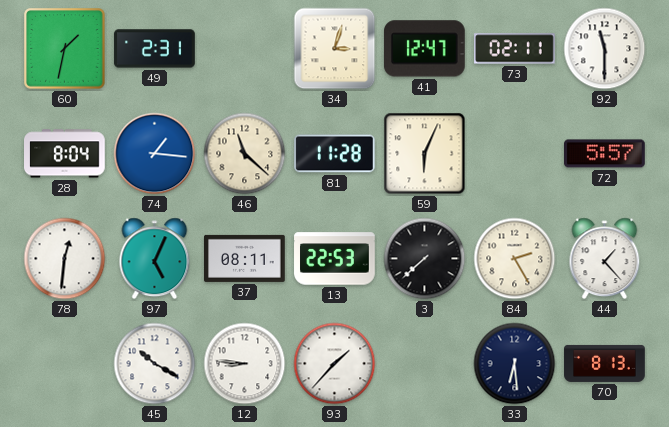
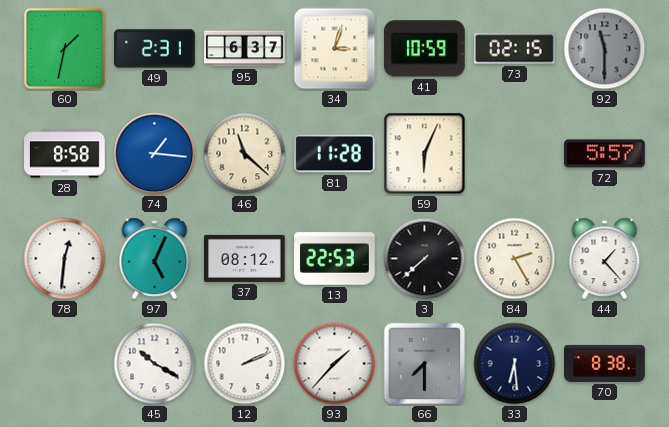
95: none -> 6:37 (245, 49)
41: 12:47 -> 10:59 (424, 49)
73: 02:11 -> 02:15 (515, 49)
92 dial: white -> grey (605, 49)
28: 8:04 -> 8:58 (65, 154)
37: 08:11 -> 08:12 (245, 258)
12: 8:46 -> 2:11 (245, 364)
66: none -> 7:30 (425, 364)
70: 8:13 -> 8:38 (605, 363)
